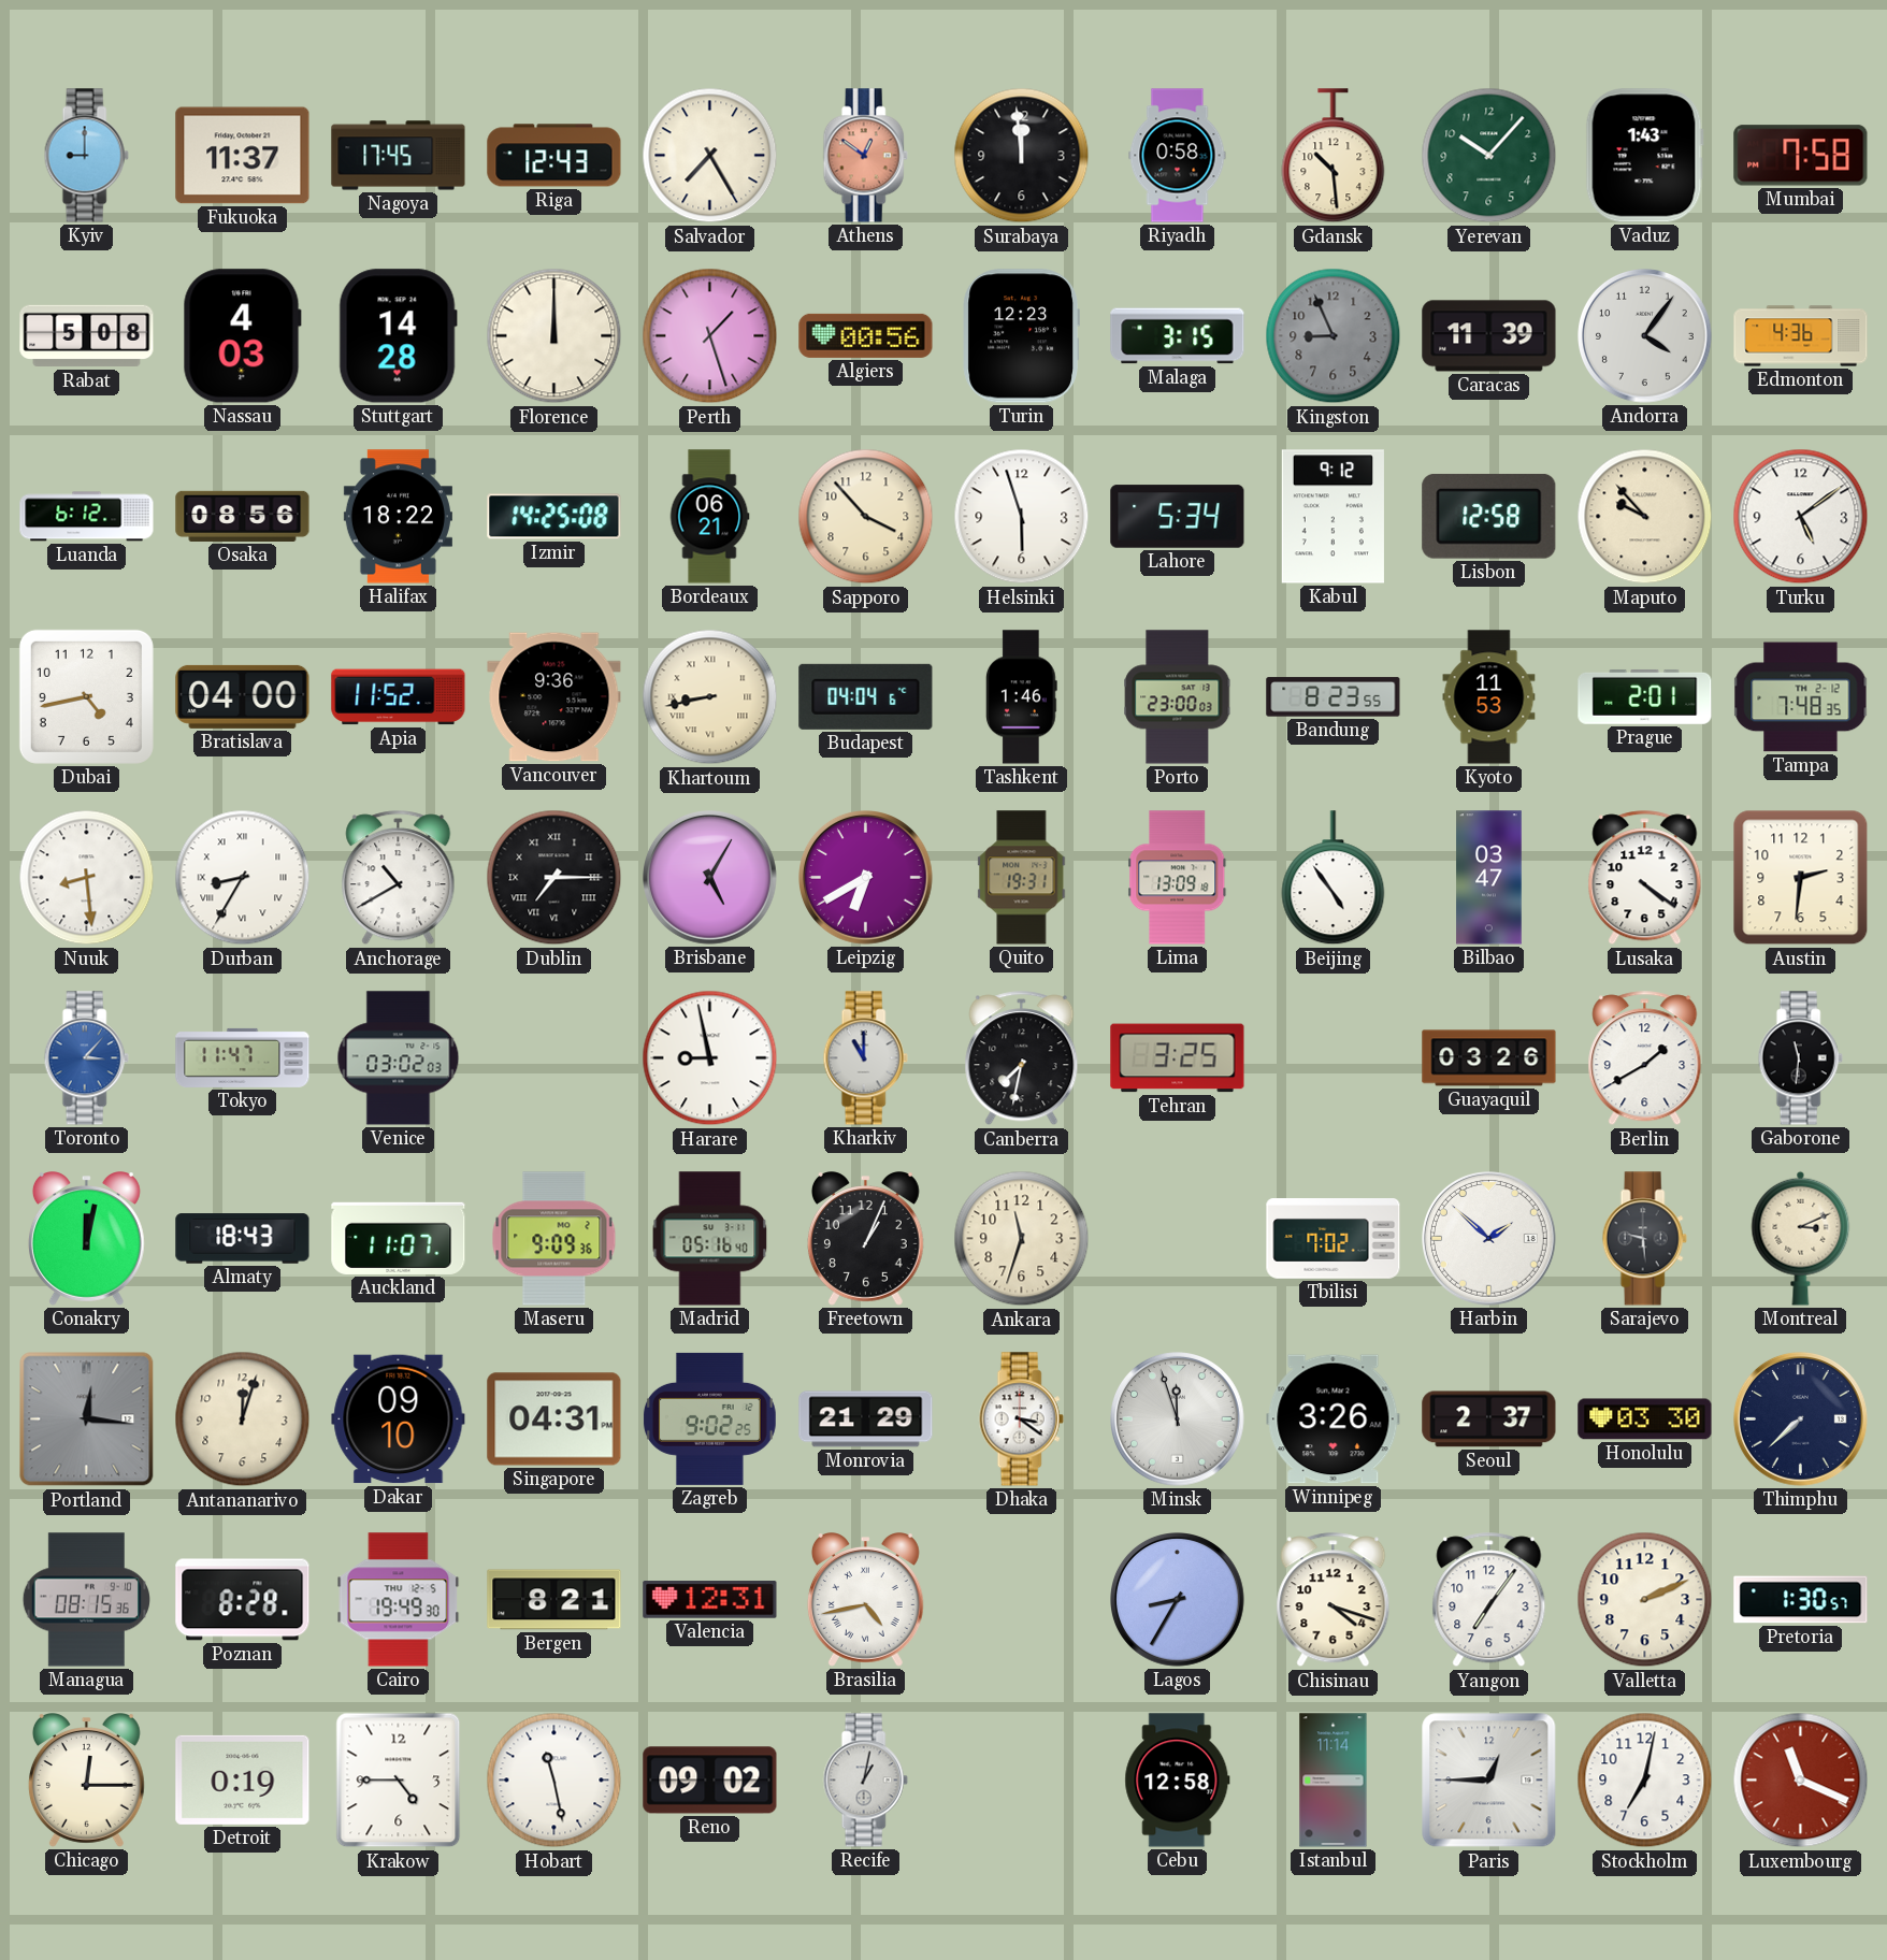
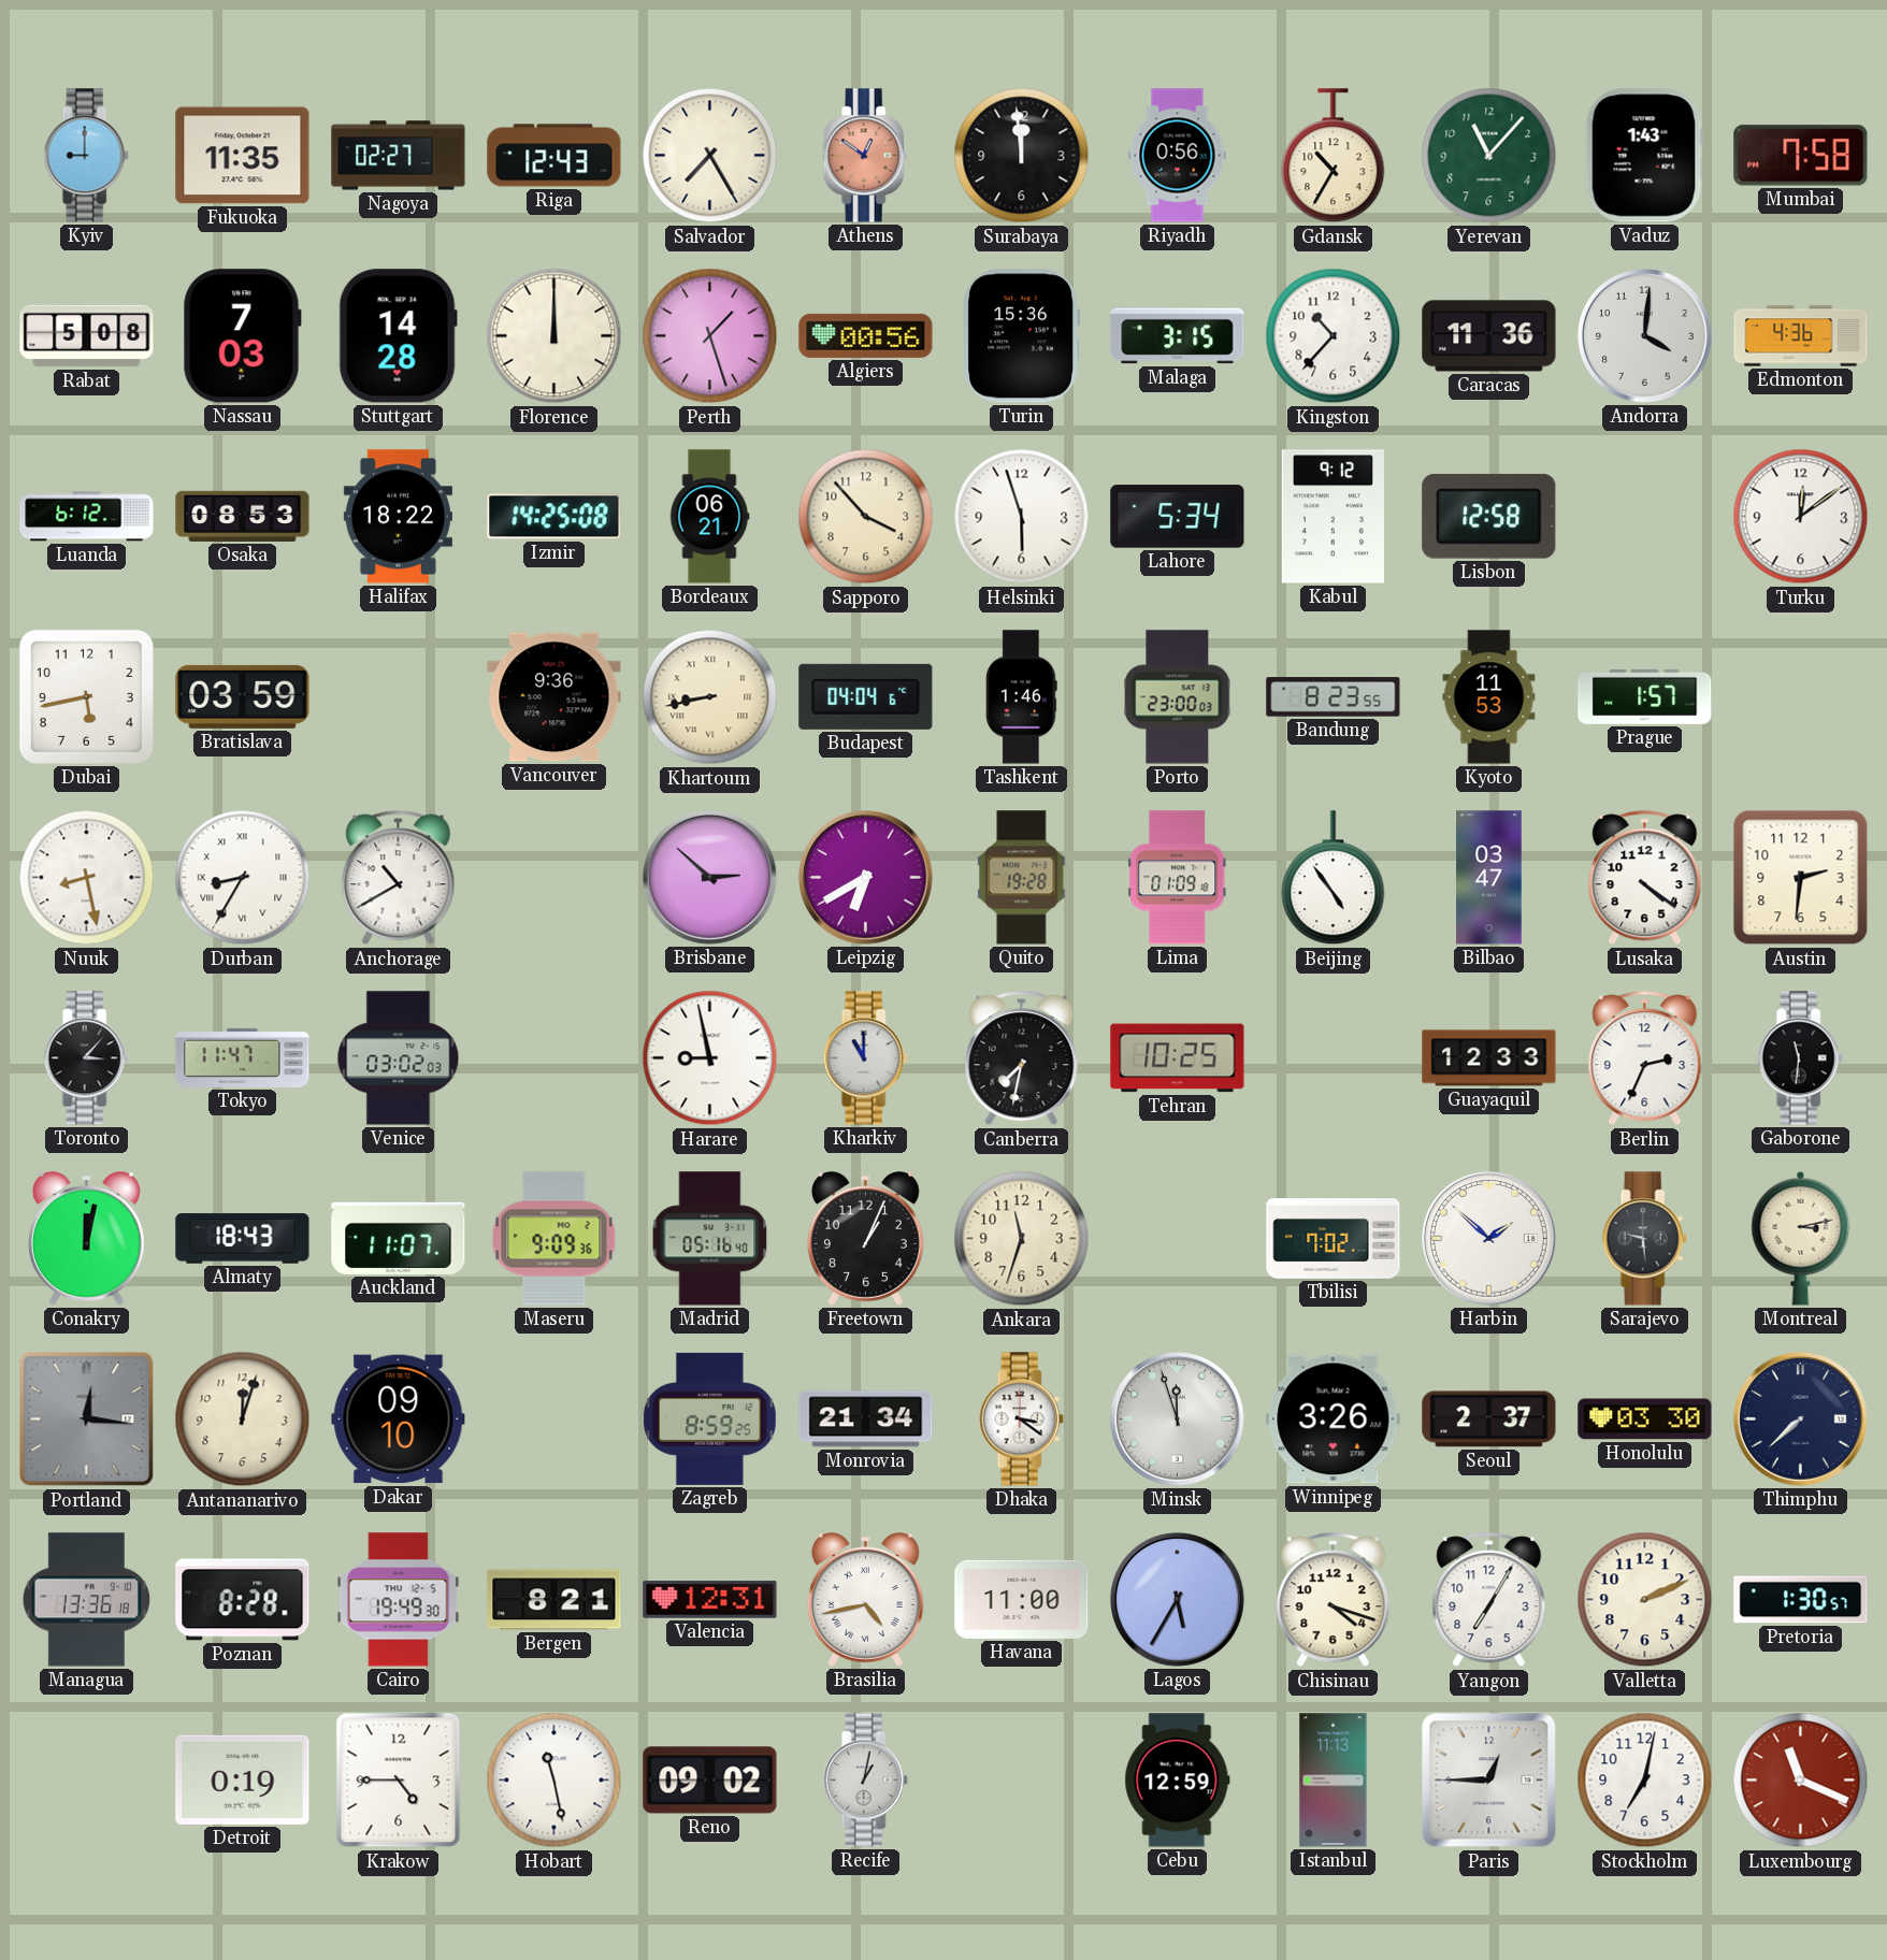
Fukuoka: 11:37 -> 11:35 (243, 156)
Nagoya: 17:45 -> 02:27 (399, 156)
Riyadh: 0:58 -> 0:56 (1178, 156)
Gdansk: 10:29 -> 10:35 (1334, 156)
Yerevan: 10:07 -> 11:07 (1489, 156)
Nassau: 4:03 -> 7:03 (242, 336)
Turin: 12:23 -> 15:36 (1021, 336)
Kingston: 8:56 -> 10:37 (1334, 336)
Kingston dial: grey -> white (1334, 336)
Caracas: 11:39 -> 11:36 (1489, 336)
Andorra: 4:06 -> 4:01 (1645, 336)
Osaka: 08:56 -> 08:53 (243, 516)
Maputo: 9:53 -> none (1645, 517)
Turku: 5:09 -> 12:09 (1801, 517)
Dubai: 4:43 -> 5:43 (86, 696)
Bratislava: 04:00 -> 03:59 (243, 696)
Apia: 11:52 -> none (399, 697)
Prague: 2:01 -> 1:57 (1645, 696)
Tampa: 7:48 -> none (1801, 697)
Nuuk: 8:29 -> 8:28 (87, 878)
Dublin: 7:15 -> none (554, 878)
Brisbane: 5:05 -> 2:52 (710, 878)
Quito: 19:31 -> 19:28 (1022, 878)
Lima: 13:09 -> 01:09 (1178, 878)
Toronto dial: blue -> black (86, 1058)
Tehran: 3:25 -> 10:25 (1178, 1058)
Guayaquil: 03:26 -> 12:33 (1489, 1058)
Berlin: 1:40 -> 2:34 (1645, 1058)
Montreal: 3:11 -> 3:13 (1801, 1238)
Singapore: 04:31 -> none (554, 1419)
Zagreb: 9:02 -> 8:59 (709, 1418)
Monrovia: 21:29 -> 21:34 (866, 1419)
Managua: 08:15 -> 13:36 (86, 1600)
Havana: none -> 11:00 (1022, 1599)
Lagos: 8:35 -> 5:35 (1178, 1600)
Yangon: 7:06 -> 7:05 (1489, 1600)
Chicago: 12:15 -> none (86, 1781)
Cebu: 12:58 -> 12:59 (1178, 1781)
Istanbul: 11:14 -> 11:13 (1334, 1781)
